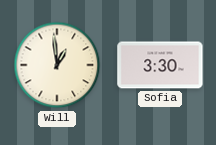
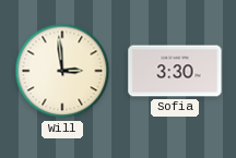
Will: 12:59 -> 2:59 (62, 71)
